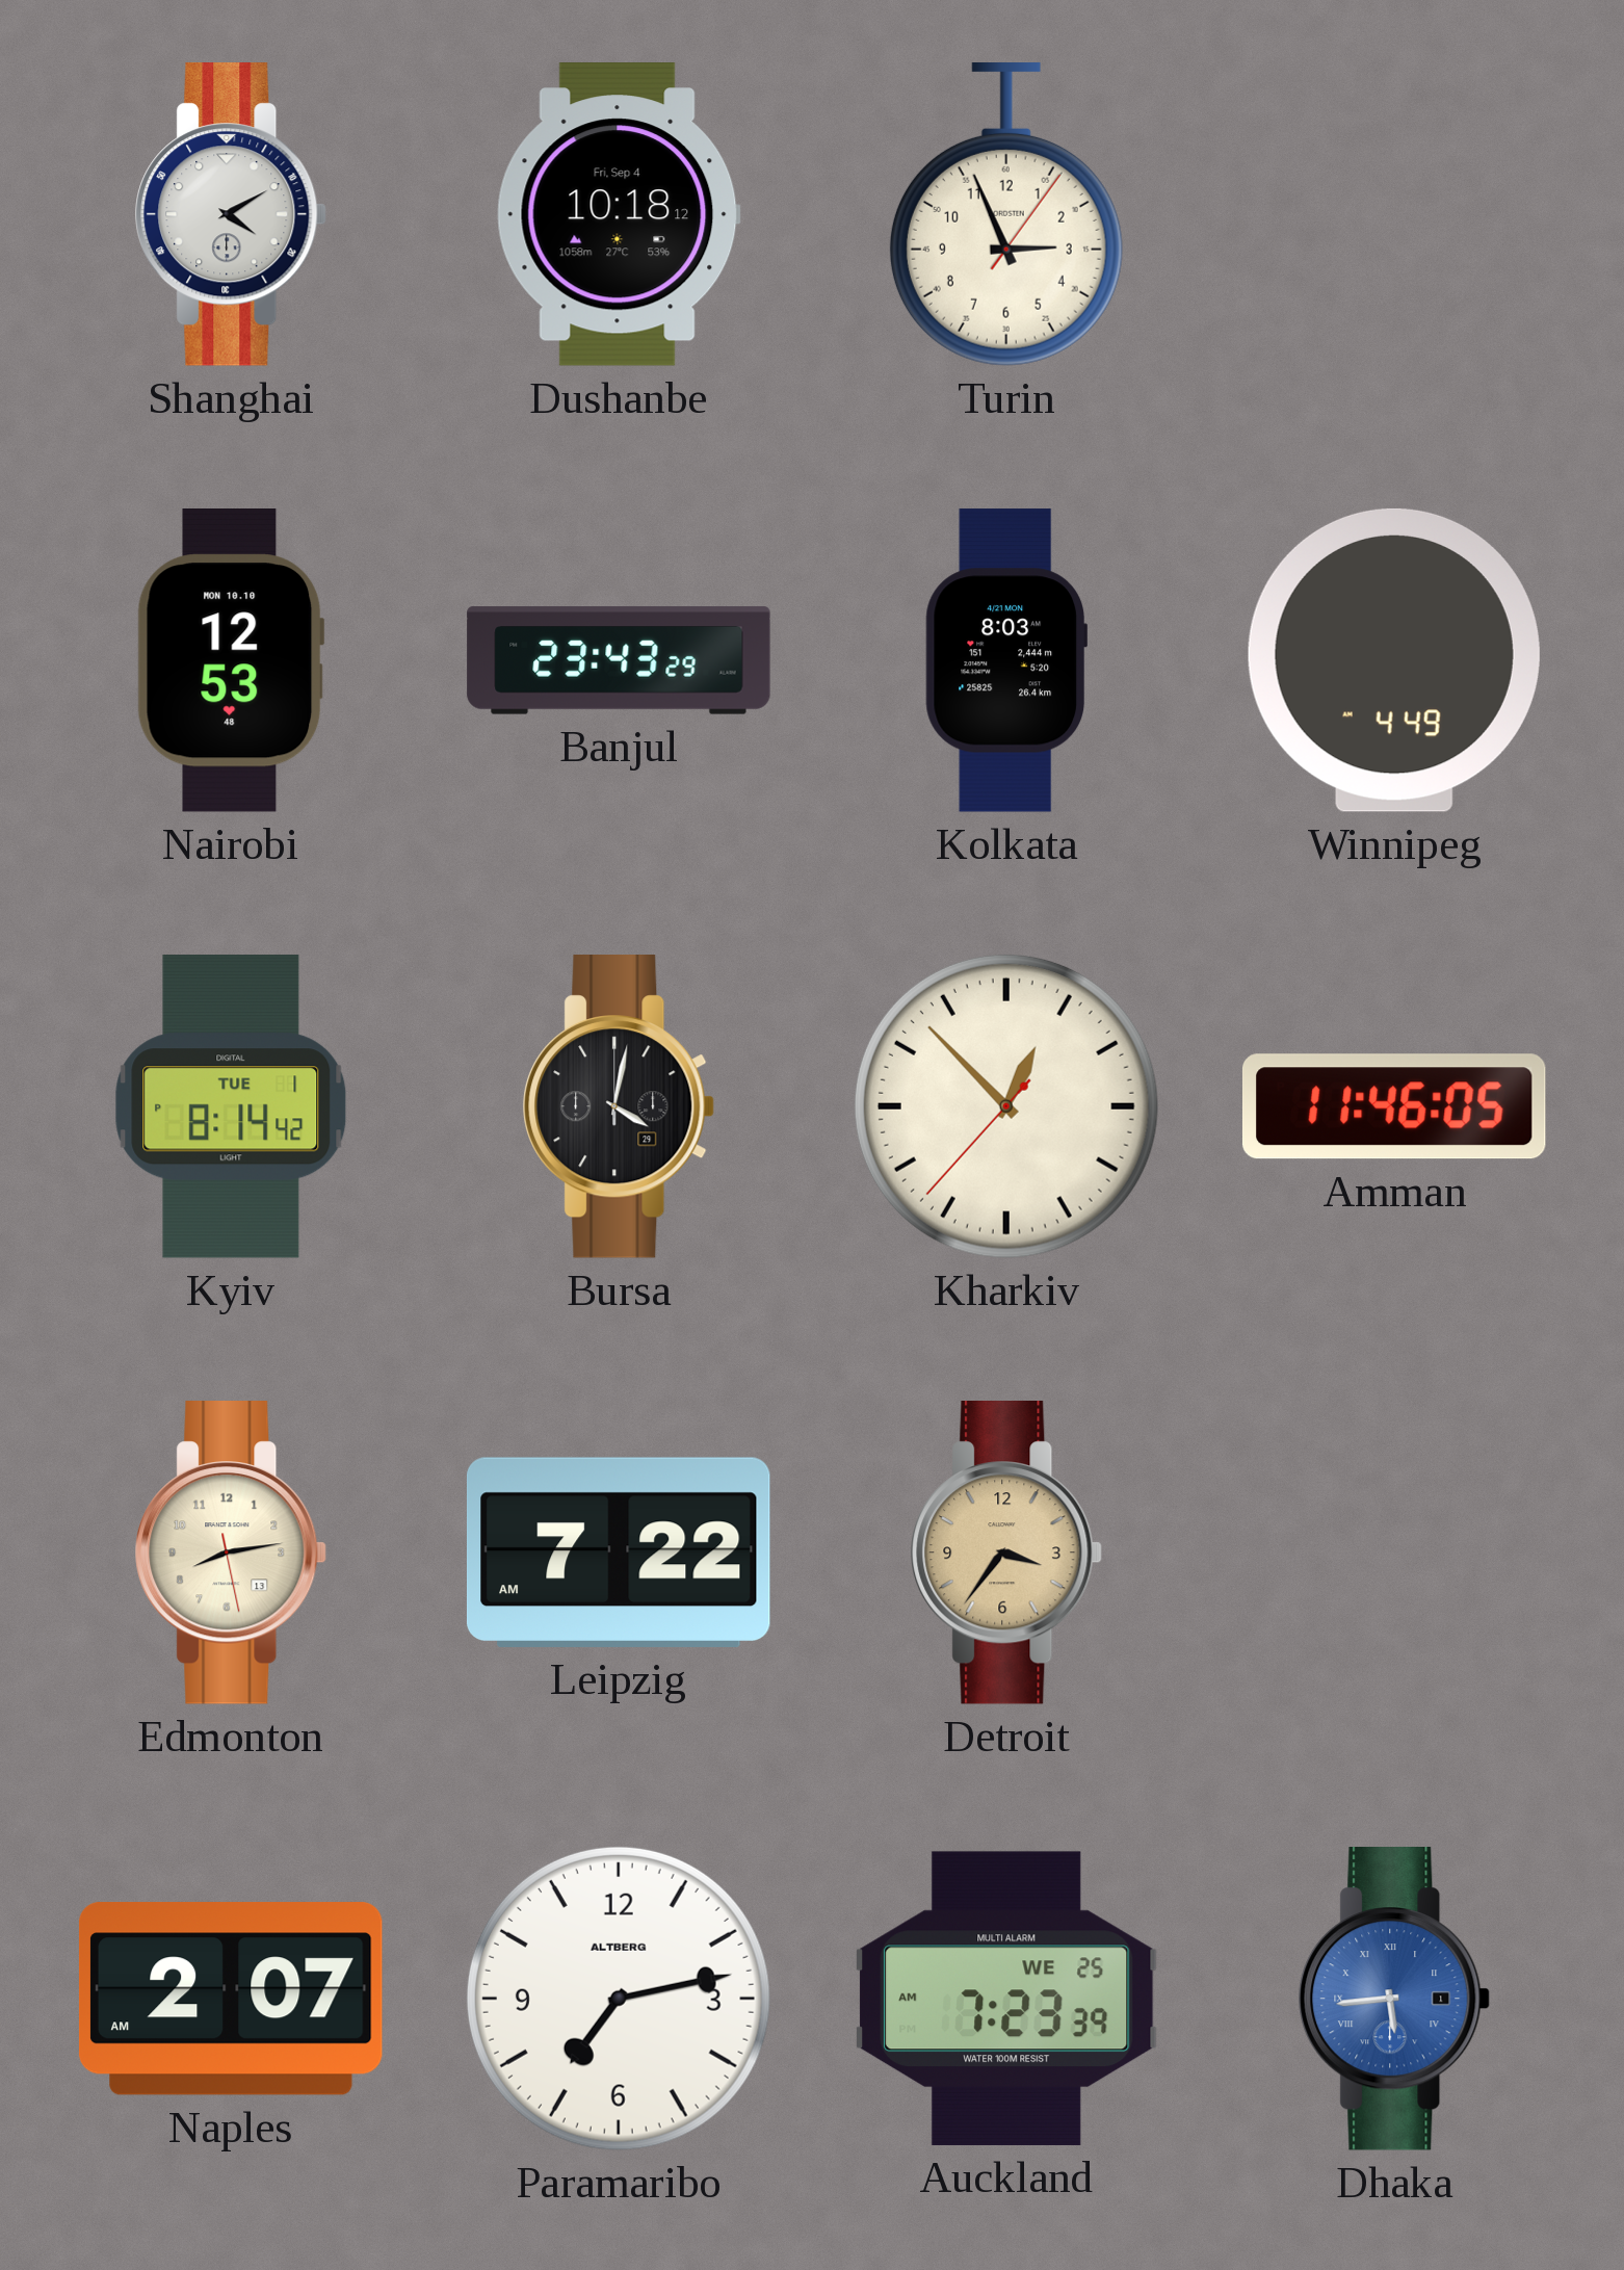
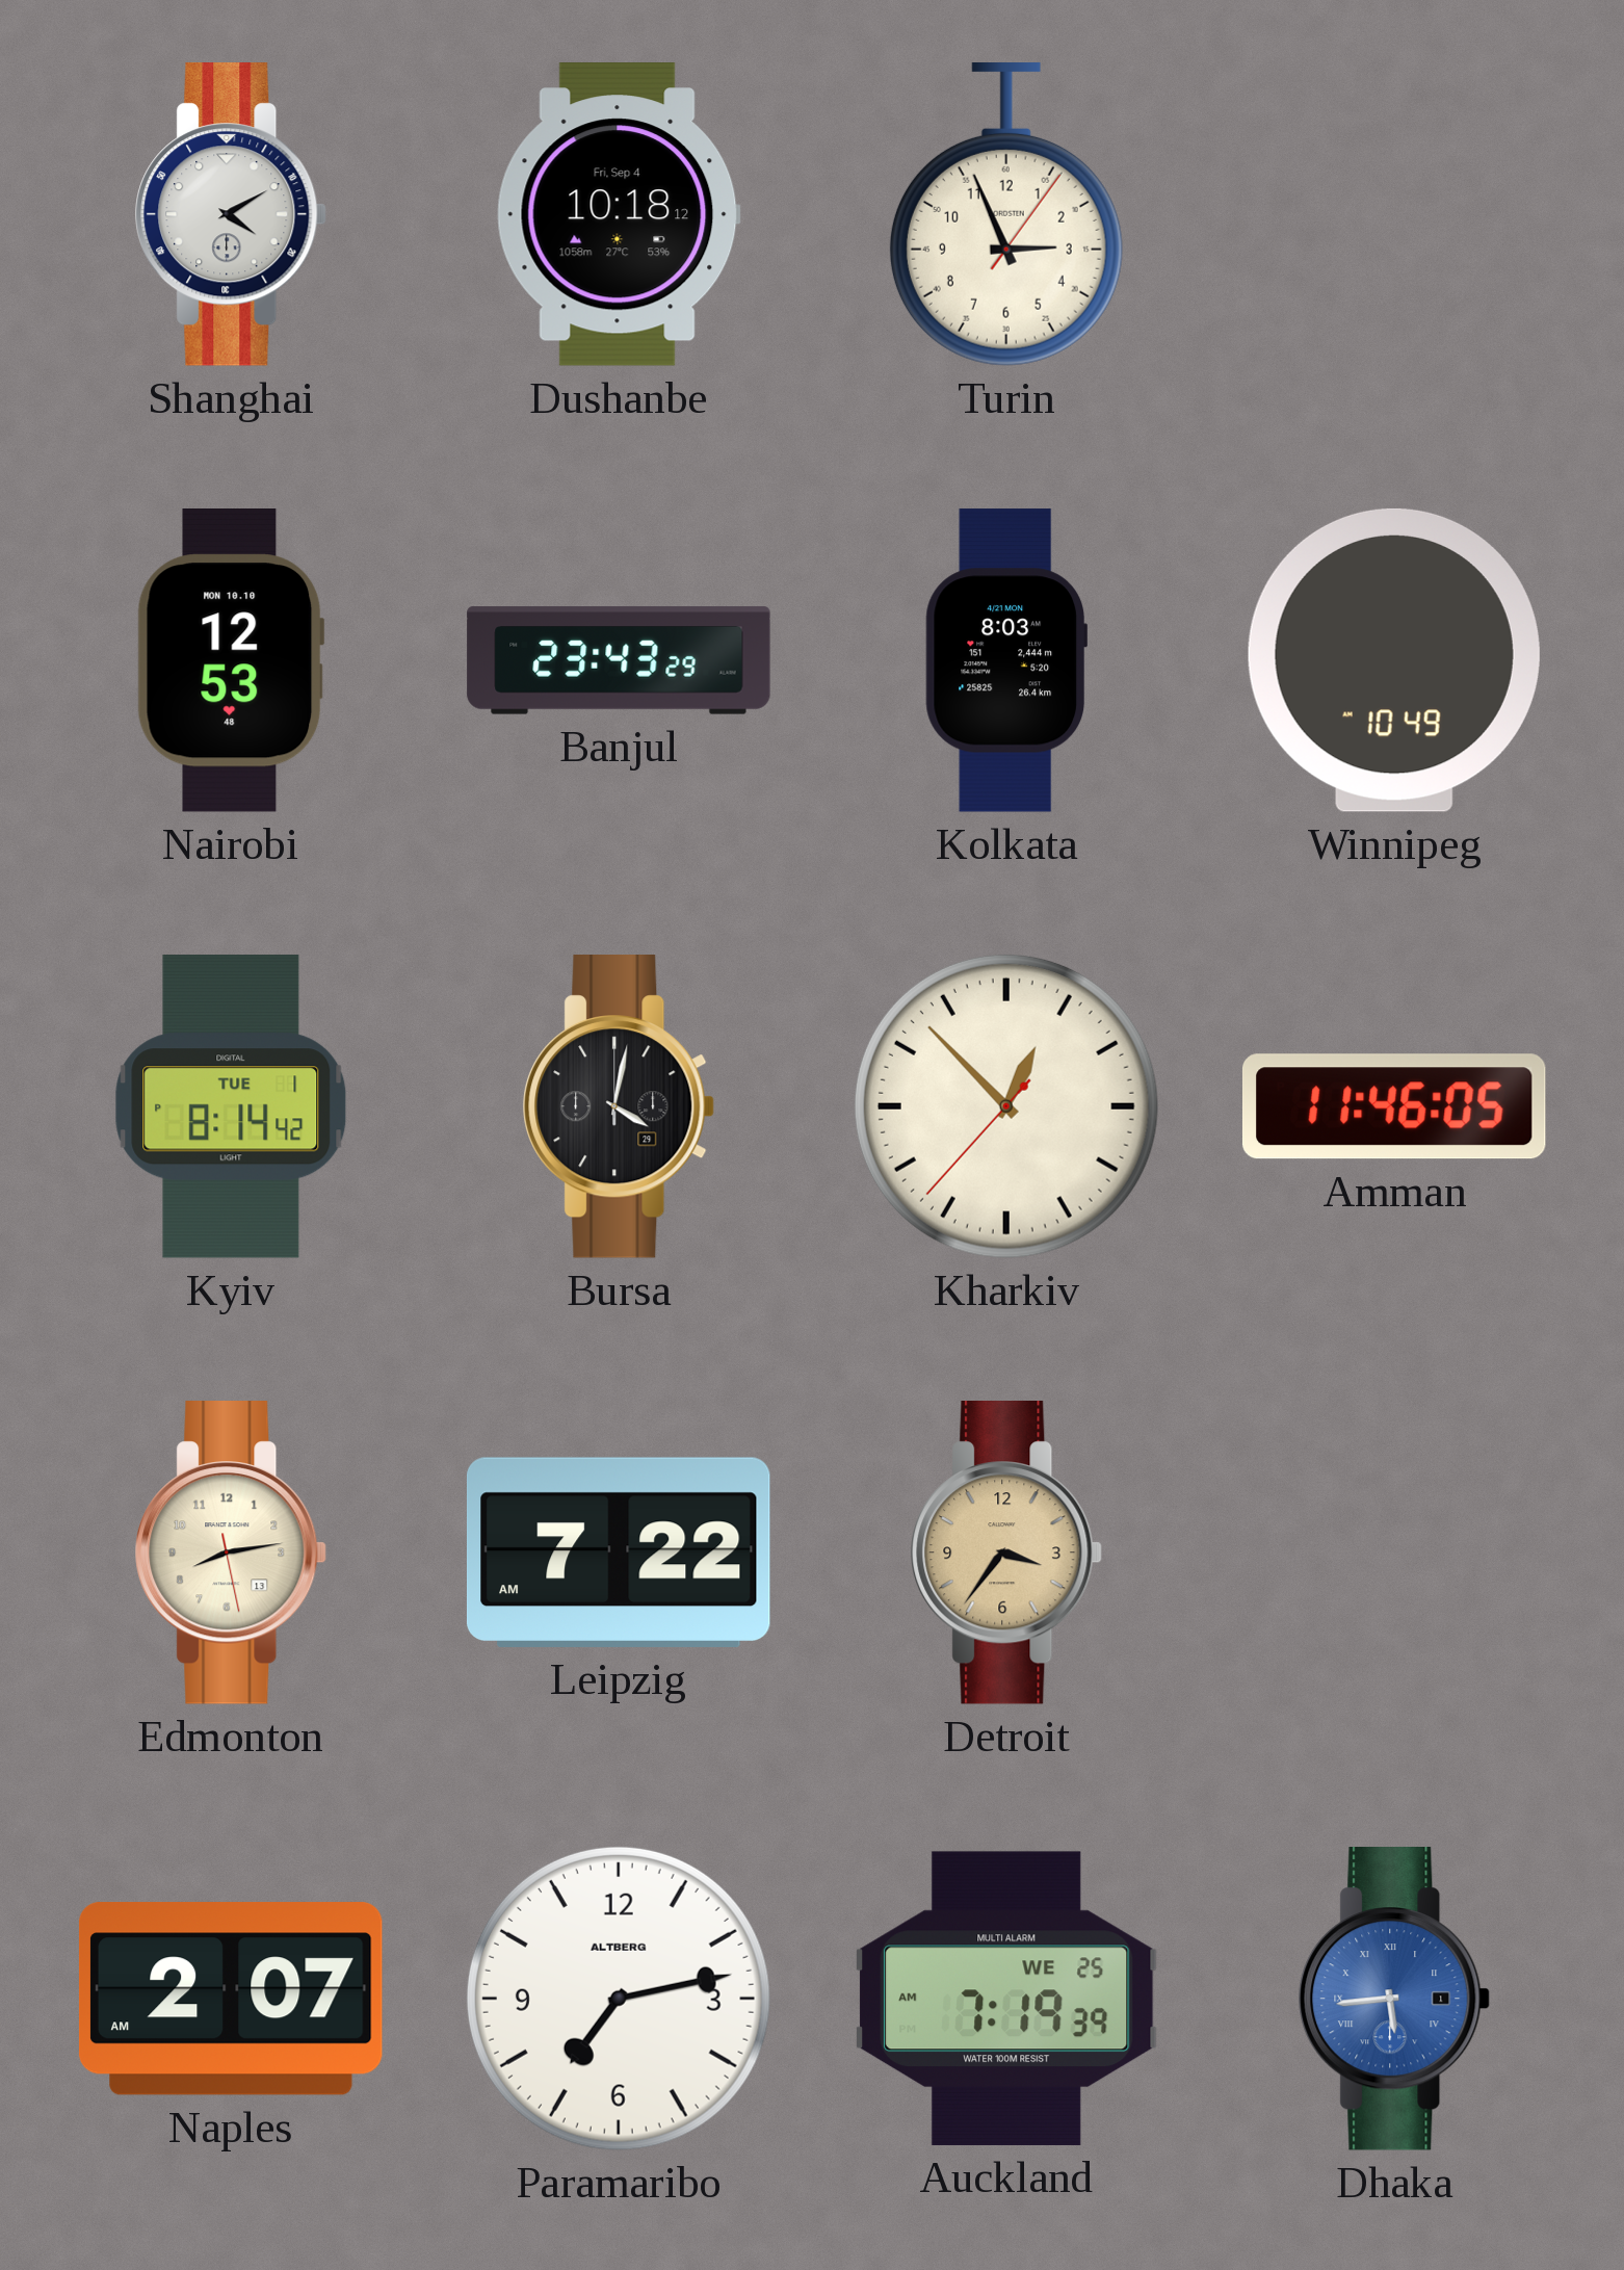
Winnipeg: 4:49 -> 10:49 (1394, 660)
Auckland: 7:23 -> 7:19 (1006, 1999)
